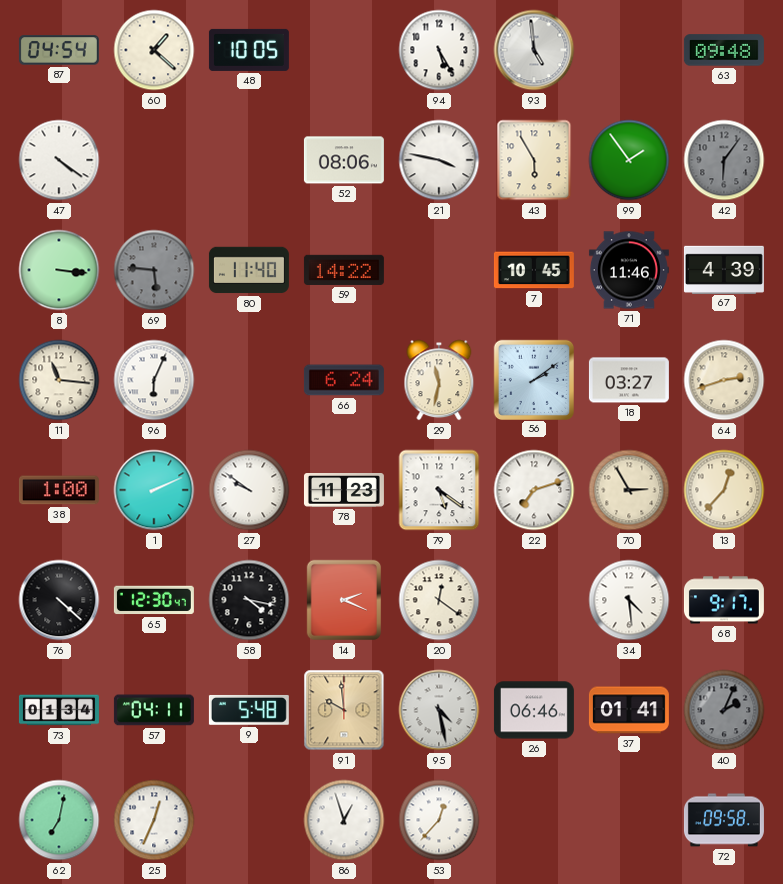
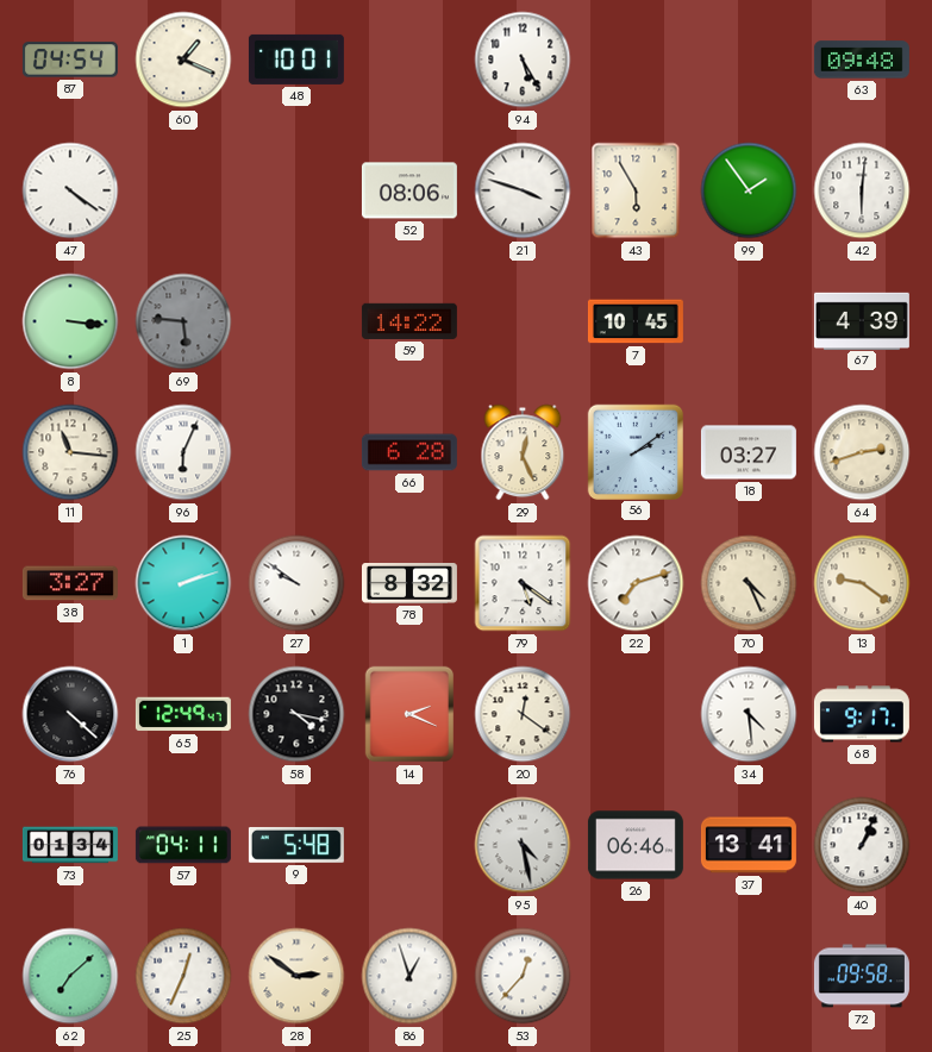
60: 1:22 -> 1:19 (183, 60)
48: 10:05 -> 10:01 (296, 60)
93: 4:59 -> none (534, 50)
21: 3:47 -> 3:48 (523, 190)
42: 6:06 -> 6:01 (862, 190)
42 dial: grey -> white (862, 190)
80: 11:40 -> none (249, 270)
71: 11:46 -> none (629, 270)
66: 6:24 -> 6:28 (409, 452)
29: 11:32 -> 12:26 (523, 452)
38: 1:00 -> 3:27 (70, 583)
1: 2:11 -> 2:12 (183, 583)
78: 11:23 -> 8:32 (409, 584)
70: 2:55 -> 4:26 (749, 583)
13: 12:37 -> 9:21 (862, 583)
65: 12:30 -> 12:49 (183, 714)
91: 9:59 -> none (344, 710)
37: 01:41 -> 13:41 (749, 845)
40: 2:04 -> 1:04 (862, 845)
40 dial: grey -> white (862, 845)
62: 7:02 -> 7:08 (70, 976)
28: none -> 2:51 (296, 976)
